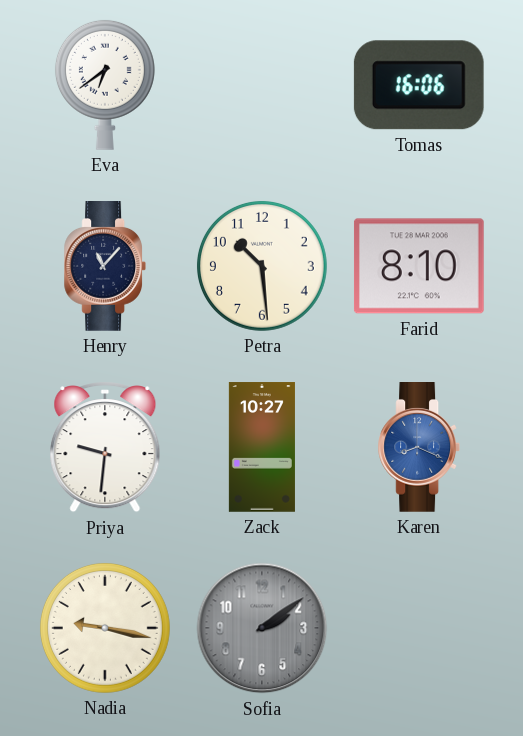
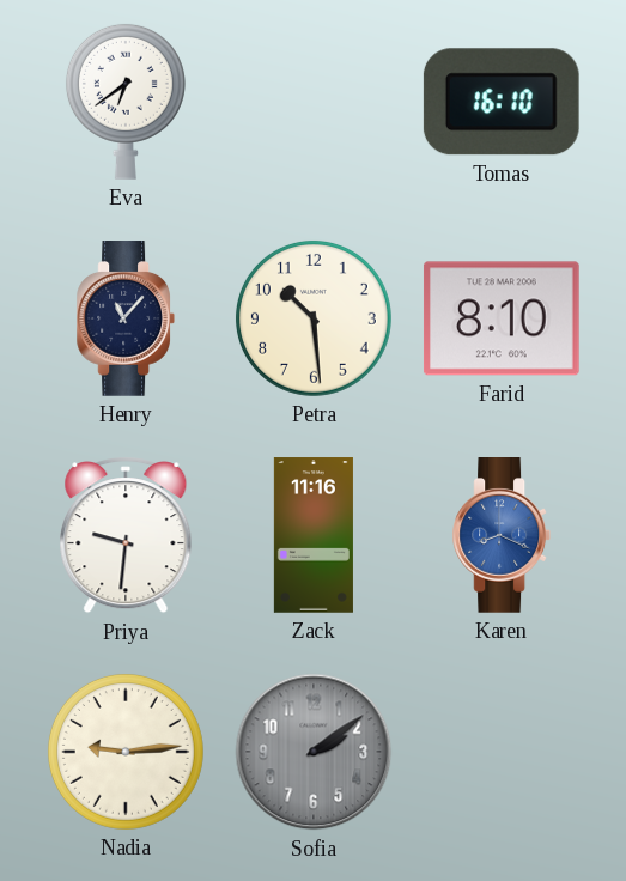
Tomas: 16:06 -> 16:10 (502, 102)
Zack: 10:27 -> 11:16 (314, 535)
Nadia: 9:17 -> 9:14 (126, 752)
